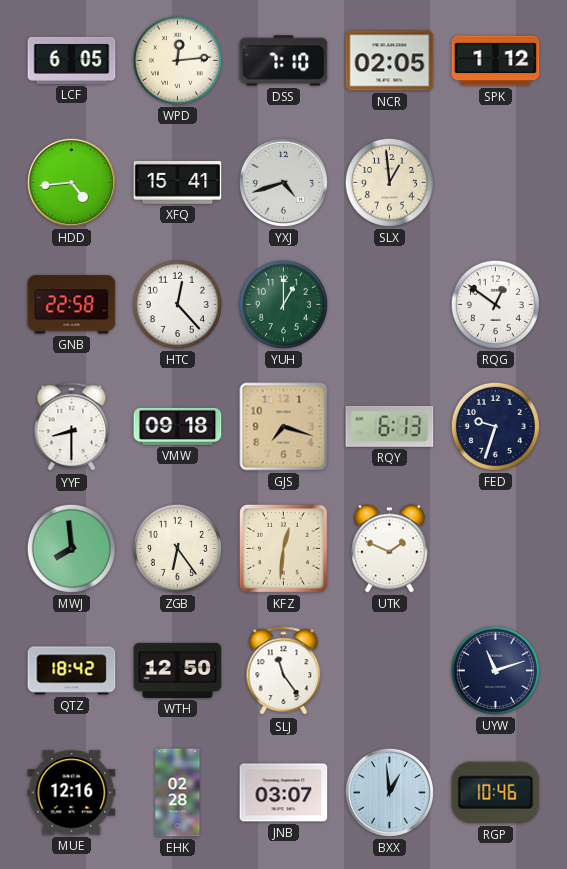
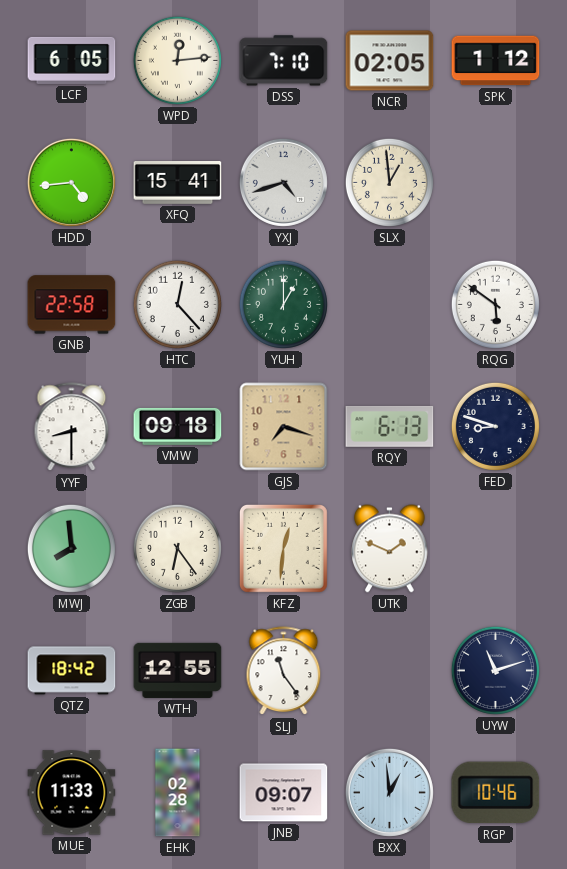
RQG: 12:51 -> 5:51 (495, 304)
FED: 9:33 -> 8:48 (495, 426)
WTH: 12:50 -> 12:55 (178, 670)
MUE: 12:16 -> 11:33 (72, 793)
JNB: 03:07 -> 09:07 (284, 793)
